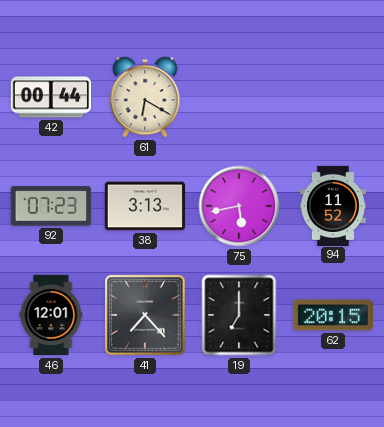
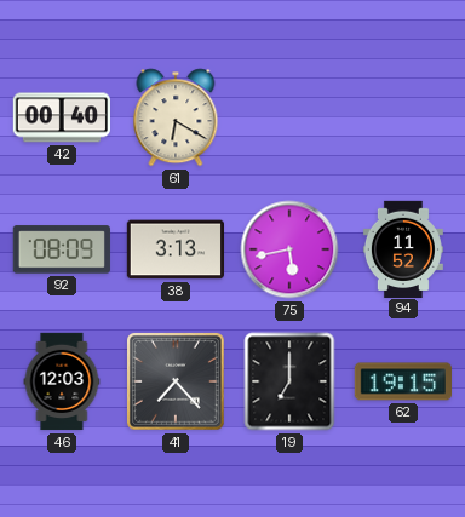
42: 00:44 -> 00:40 (61, 117)
92: 07:23 -> 08:09 (62, 249)
46: 12:01 -> 12:03 (62, 381)
62: 20:15 -> 19:15 (402, 381)
